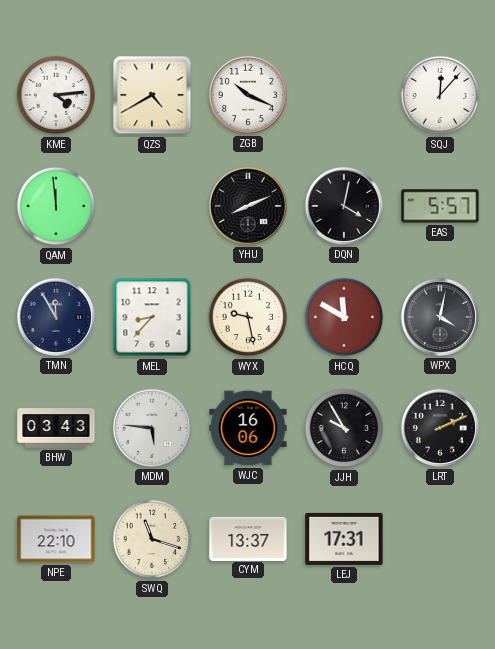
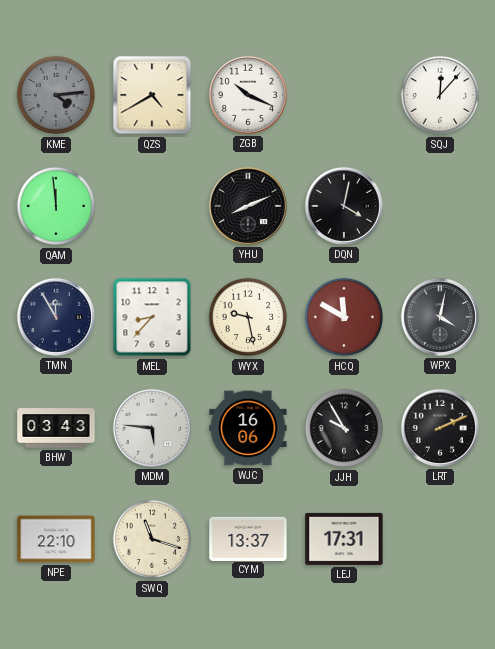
KME dial: white -> grey (56, 95)
EAS: 5:57 -> none (440, 206)
